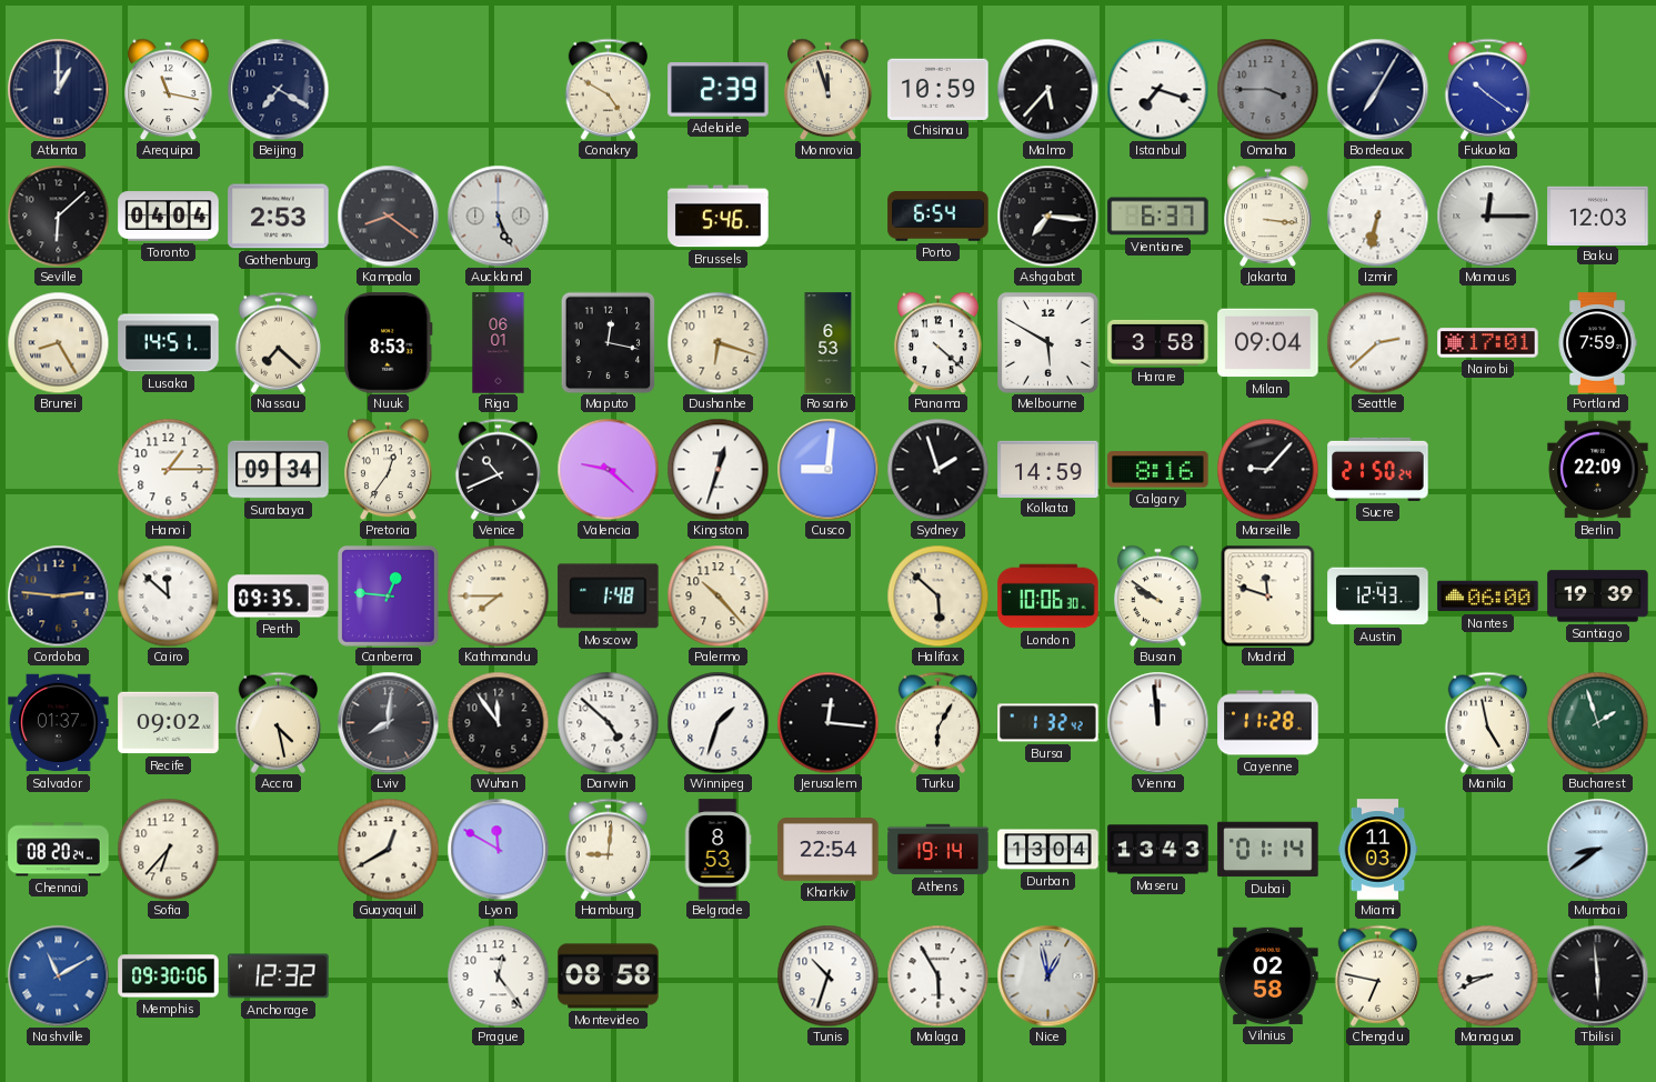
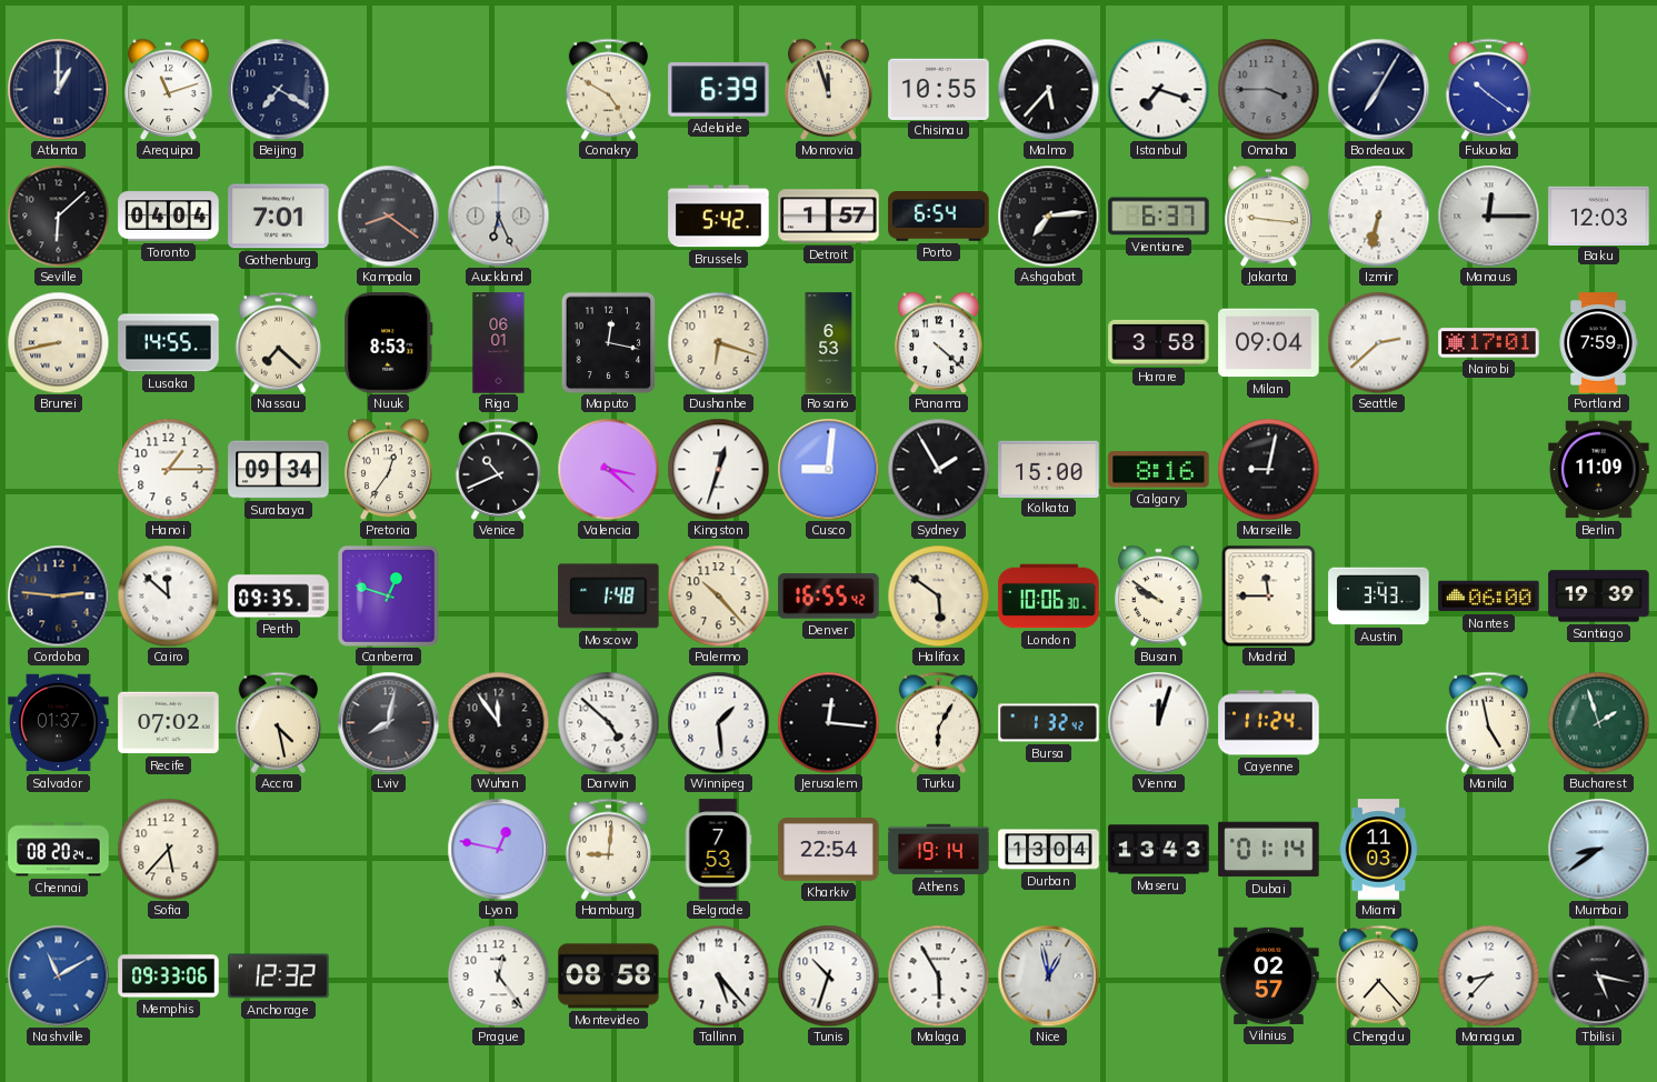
Arequipa: 11:17 -> 11:12 (169, 89)
Adelaide: 2:39 -> 6:39 (719, 90)
Chisinau: 10:59 -> 10:55 (939, 89)
Gothenburg: 2:53 -> 7:01 (279, 217)
Auckland: 5:26 -> 6:26 (498, 216)
Brussels: 5:46 -> 5:42 (719, 217)
Detroit: none -> 1:57 (829, 217)
Ashgabat: 7:16 -> 7:14 (1048, 216)
Jakarta: 3:16 -> 9:16 (1269, 216)
Brunei: 8:25 -> 8:43 (58, 342)
Lusaka: 14:51 -> 14:55 (169, 343)
Melbourne: 5:50 -> none (1047, 342)
Valencia: 9:22 -> 3:22 (608, 469)
Sydney: 1:57 -> 1:55 (938, 469)
Kolkata: 14:59 -> 15:00 (1049, 469)
Marseille: 9:07 -> 9:02 (1268, 469)
Sucre: 21:50 -> none (1378, 469)
Berlin: 22:09 -> 11:09 (1599, 470)
Canberra: 12:46 -> 12:48 (388, 595)
Kathmandu: 7:45 -> none (498, 595)
Denver: none -> 16:55 (829, 597)
Halifax: 5:52 -> 5:51 (938, 595)
Madrid: 11:48 -> 11:45 (1269, 595)
Austin: 12:43 -> 3:43 (1379, 597)
Recife: 09:02 -> 07:02 (169, 723)
Lviv: 8:01 -> 8:02 (388, 722)
Winnipeg: 1:33 -> 1:29 (718, 722)
Vienna: 11:59 -> 12:03 (1158, 722)
Cayenne: 11:28 -> 11:24 (1269, 723)
Sofia: 6:37 -> 5:37 (168, 849)
Guayaquil: 12:40 -> none (388, 849)
Lyon: 11:50 -> 12:47 (498, 849)
Belgrade: 8:53 -> 7:53 (718, 850)
Memphis: 09:30 -> 09:33 (169, 976)
Tallinn: none -> 5:23 (718, 975)
Vilnius: 02:58 -> 02:57 (1269, 975)
Chengdu: 6:47 -> 7:23 (1379, 975)
Managua: 8:41 -> 8:37 (1488, 975)
Tbilisi: 5:59 -> 5:17 (1598, 975)
